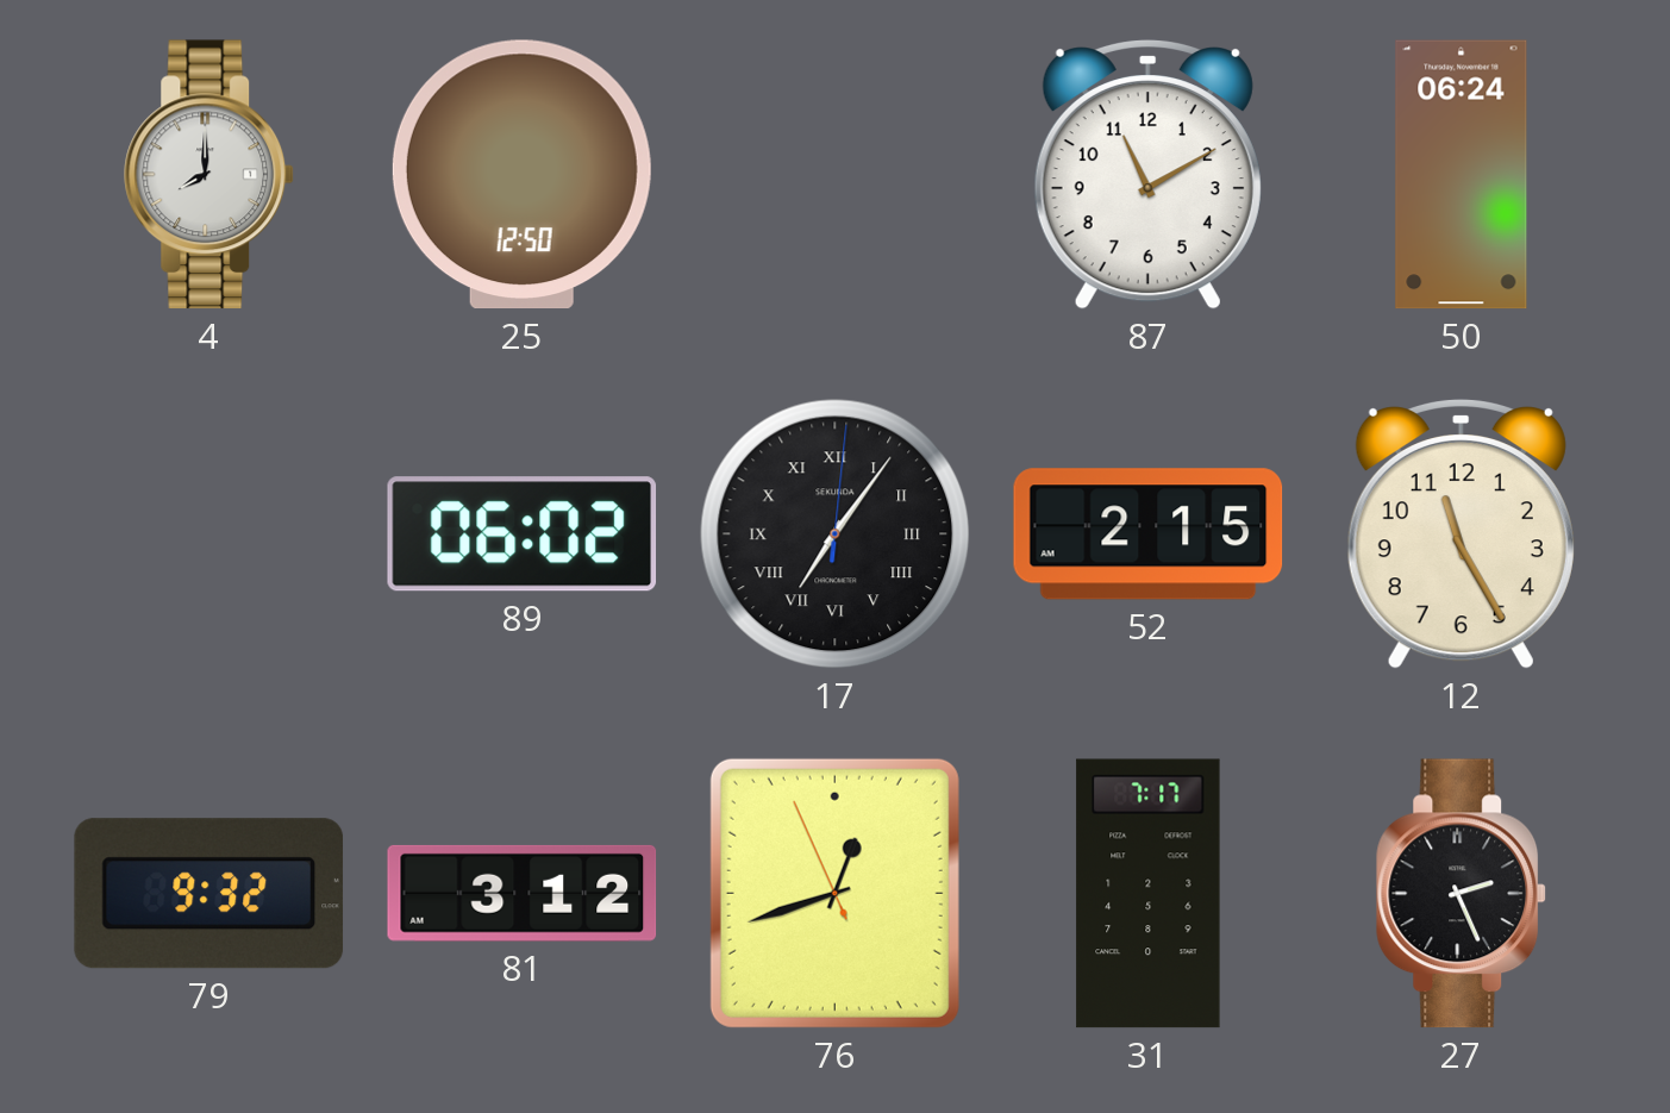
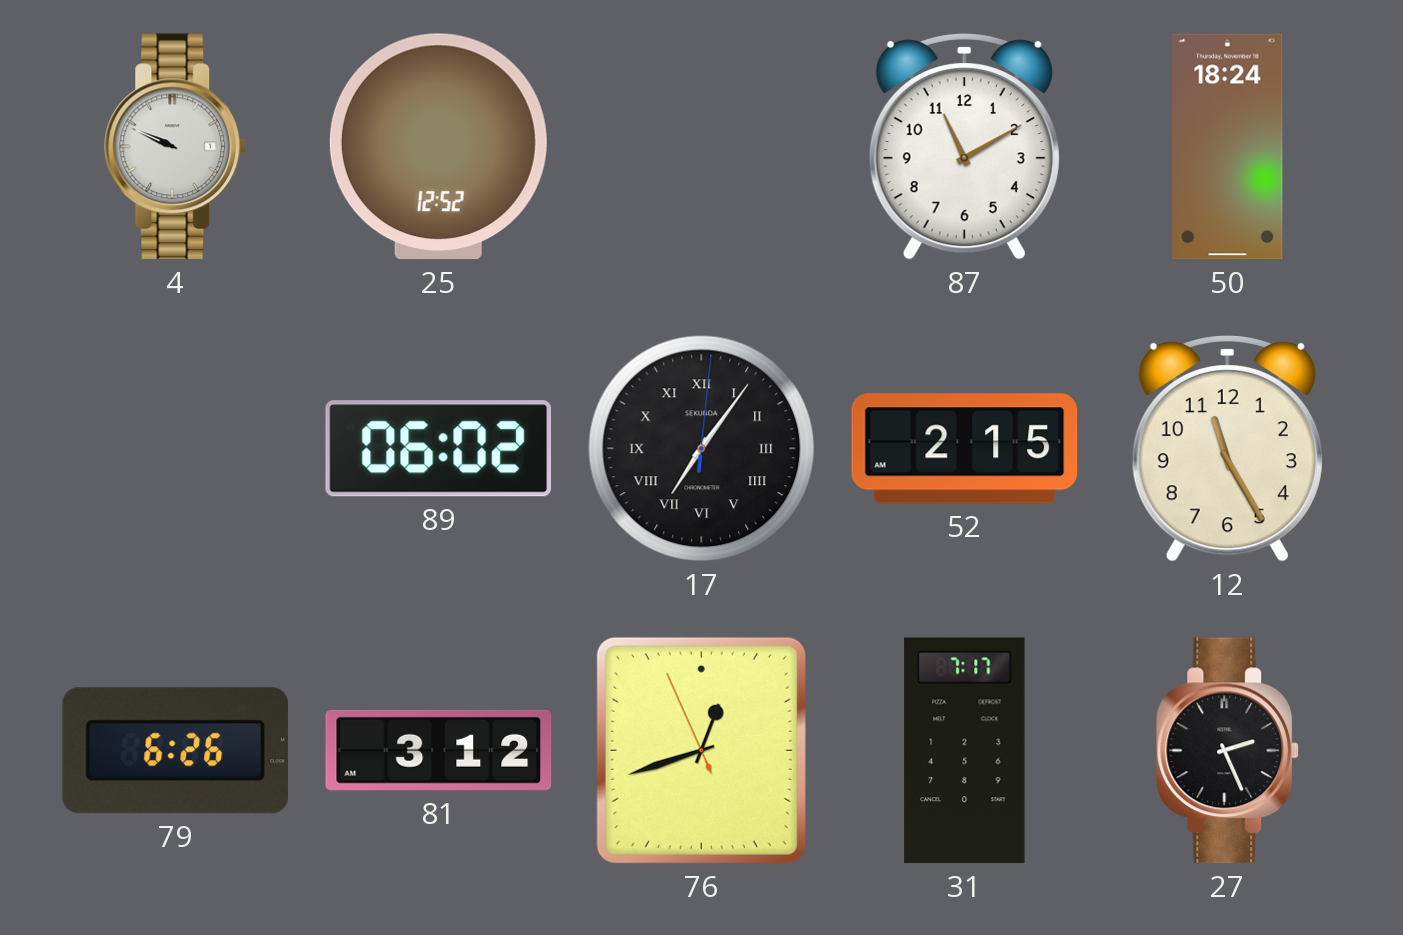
4: 8:00 -> 9:49 (176, 147)
25: 12:50 -> 12:52 (438, 147)
50: 06:24 -> 18:24 (1228, 147)
79: 9:32 -> 6:26 (175, 751)
